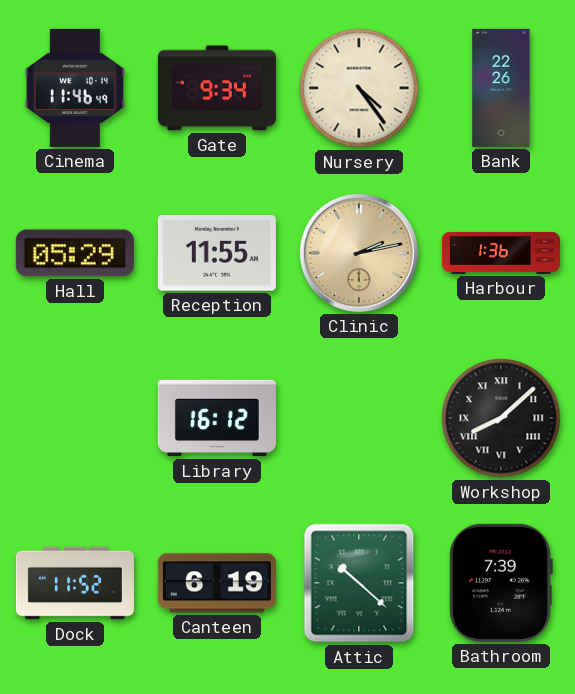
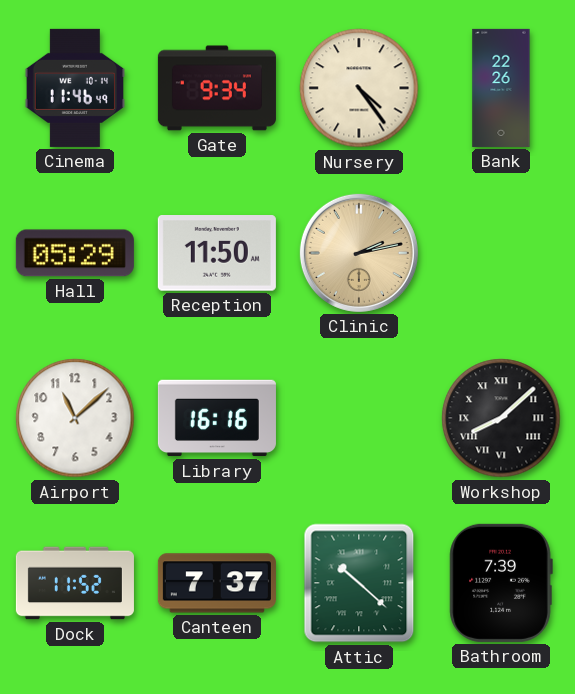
Reception: 11:55 -> 11:50 (217, 254)
Harbour: 1:36 -> none (501, 253)
Airport: none -> 11:08 (75, 418)
Library: 16:12 -> 16:16 (217, 418)
Canteen: 6:19 -> 7:37 (217, 583)
